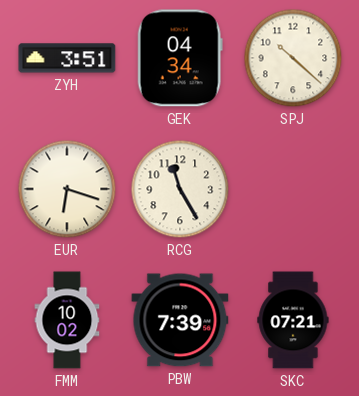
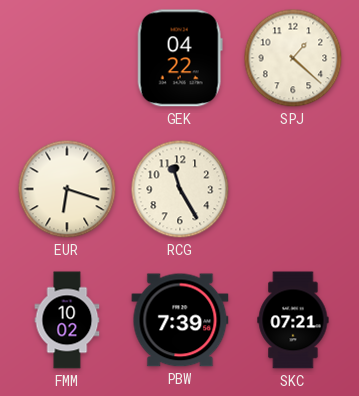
ZYH: 3:51 -> none (67, 58)
GEK: 04:34 -> 04:22 (180, 58)
SPJ: 10:22 -> 1:22 (293, 58)
